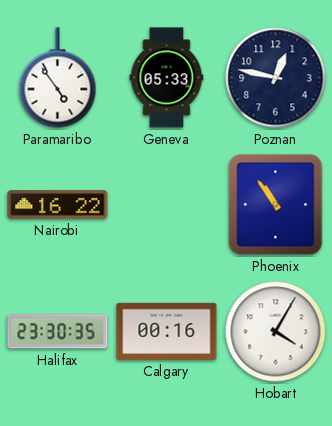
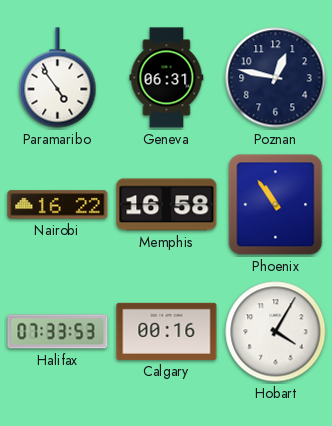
Geneva: 05:33 -> 06:31 (167, 78)
Memphis: none -> 16:58 (167, 205)
Halifax: 23:30 -> 07:33 (58, 332)
